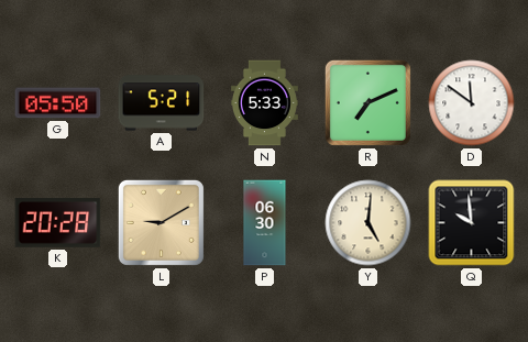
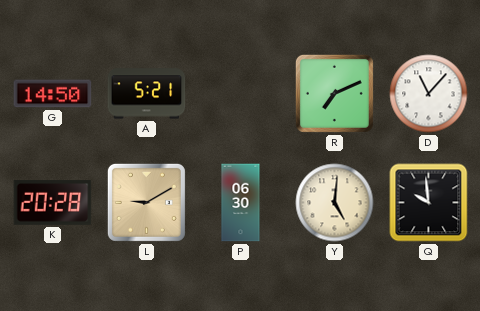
G: 05:50 -> 14:50 (53, 94)
N: 5:33 -> none (264, 103)
D: 11:51 -> 11:07 (429, 94)
